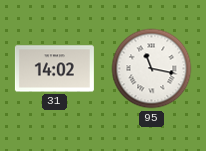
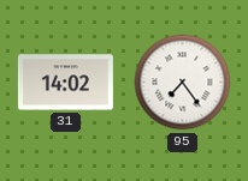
95: 11:17 -> 7:24 (183, 83)
